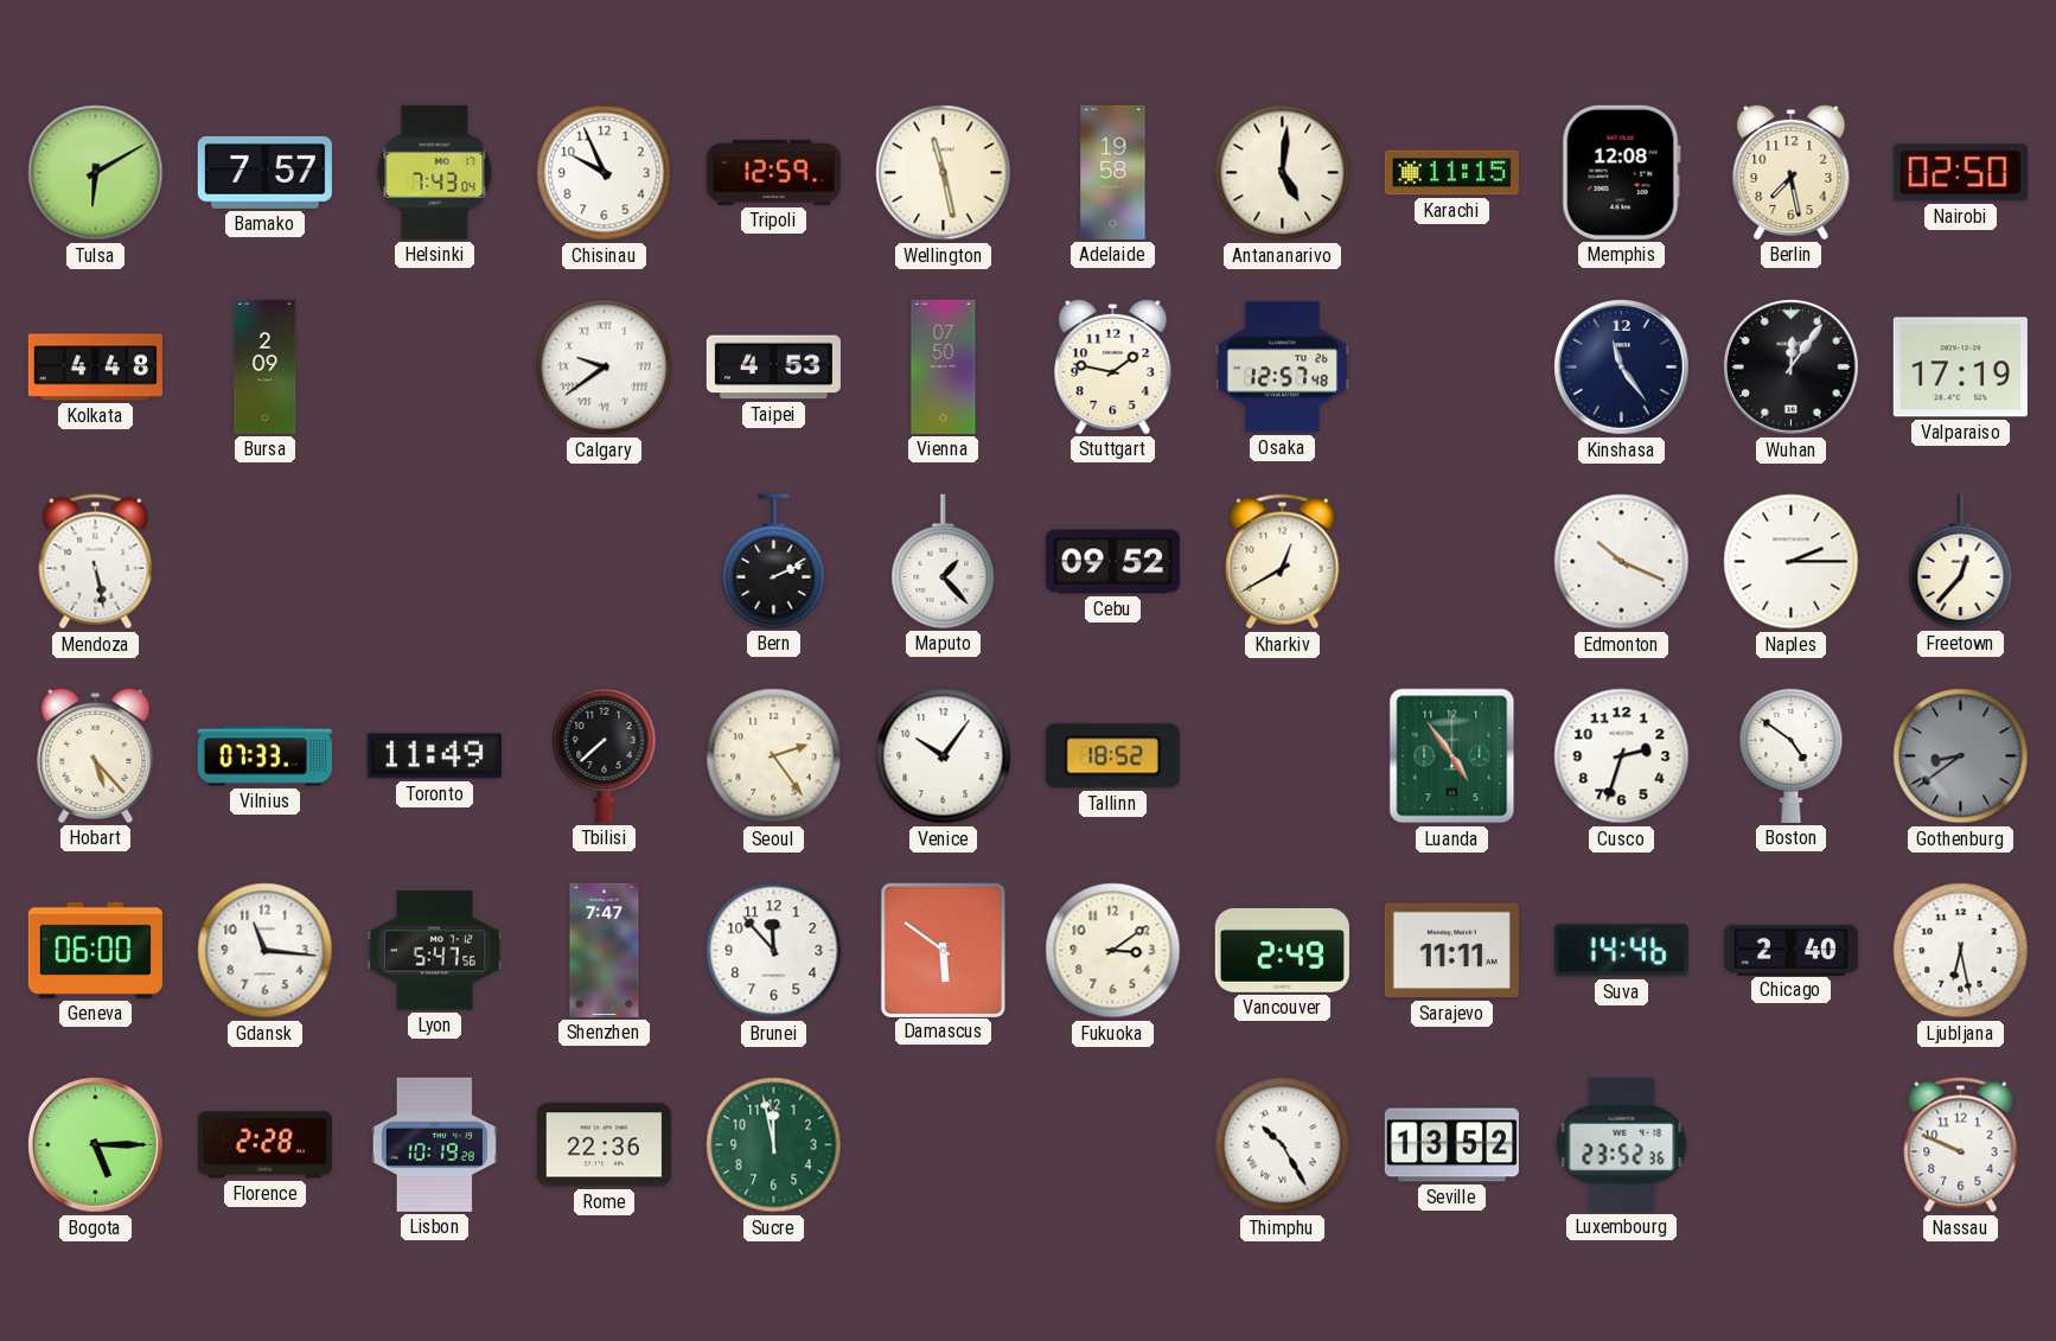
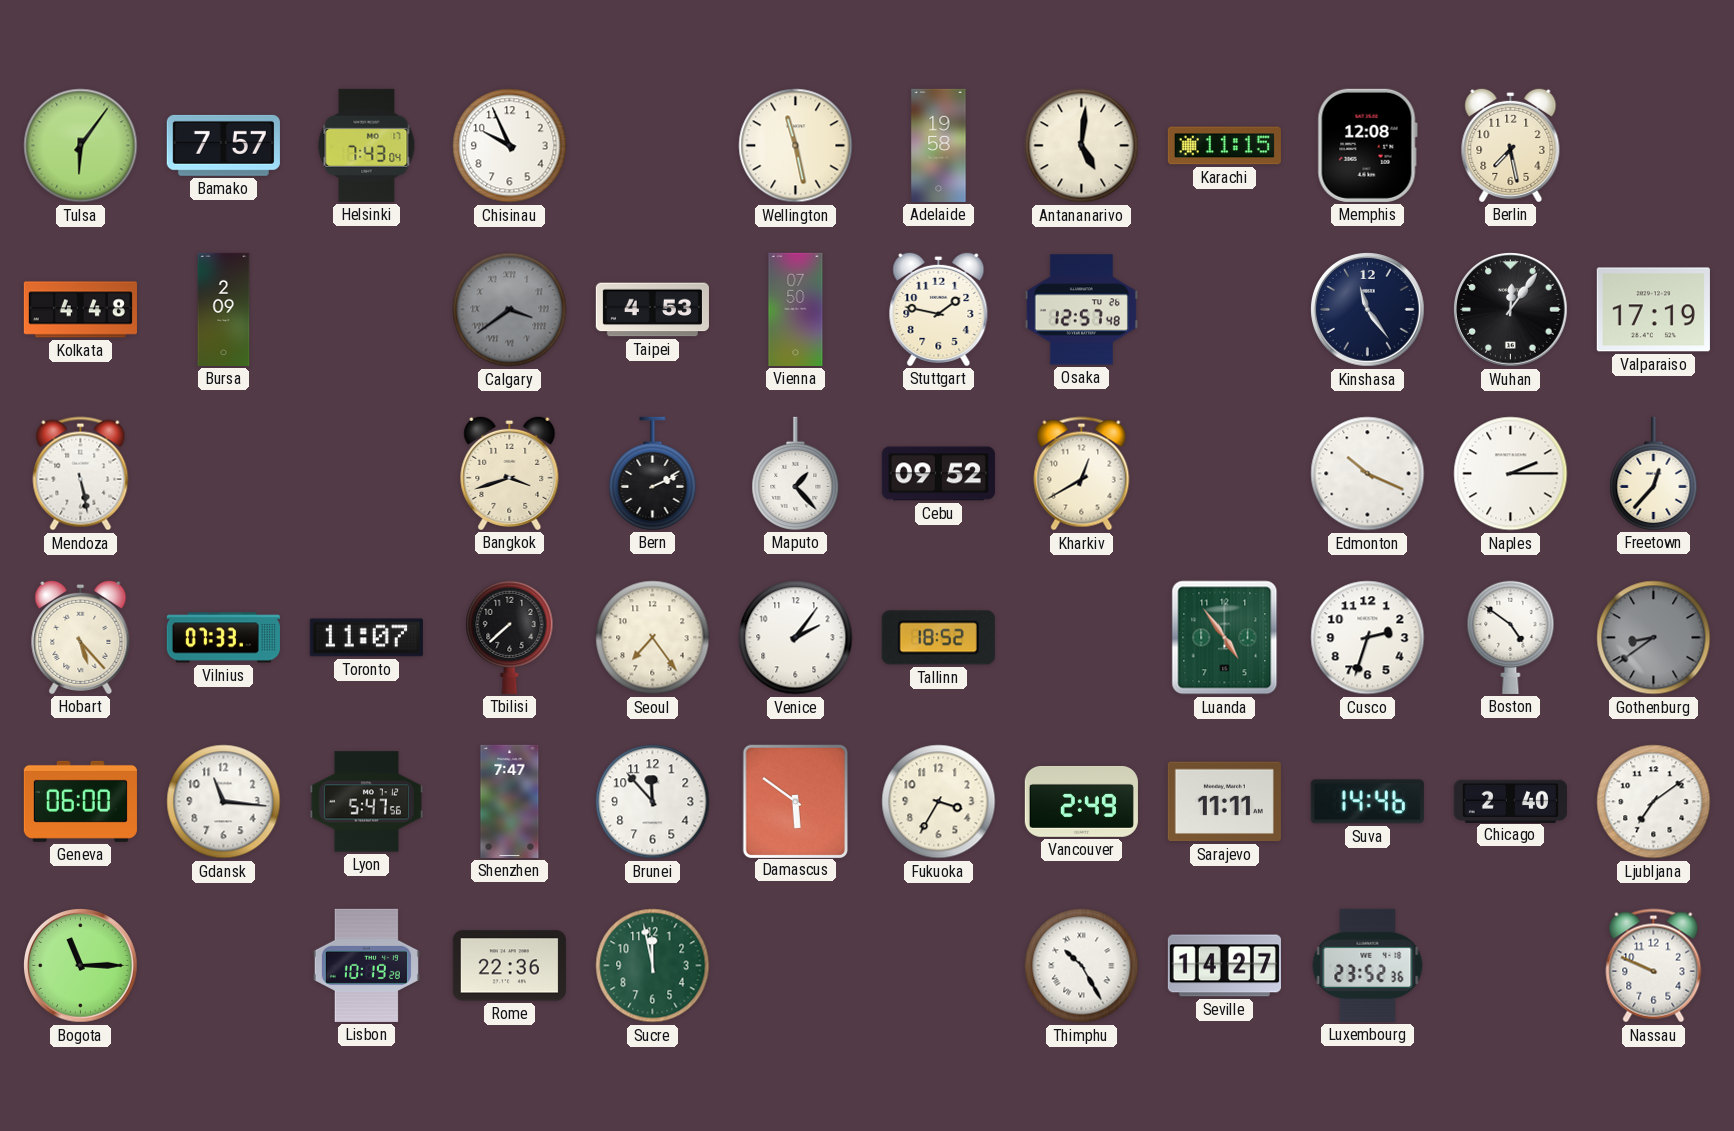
Tulsa: 6:10 -> 6:06 (81, 146)
Tripoli: 12:59 -> none (773, 172)
Nairobi: 02:50 -> none (1960, 173)
Calgary: 9:39 -> 3:39 (510, 310)
Calgary dial: white -> grey (510, 310)
Bangkok: none -> 3:42 (510, 473)
Toronto: 11:49 -> 11:07 (366, 638)
Seoul: 2:24 -> 7:24 (653, 638)
Venice: 10:06 -> 2:06 (796, 638)
Fukuoka: 3:09 -> 3:35 (939, 802)
Ljubljana: 6:28 -> 7:09 (1654, 802)
Bogota: 5:15 -> 11:15 (81, 966)
Florence: 2:28 -> none (264, 1145)
Seville: 13:52 -> 14:27 (1224, 966)
